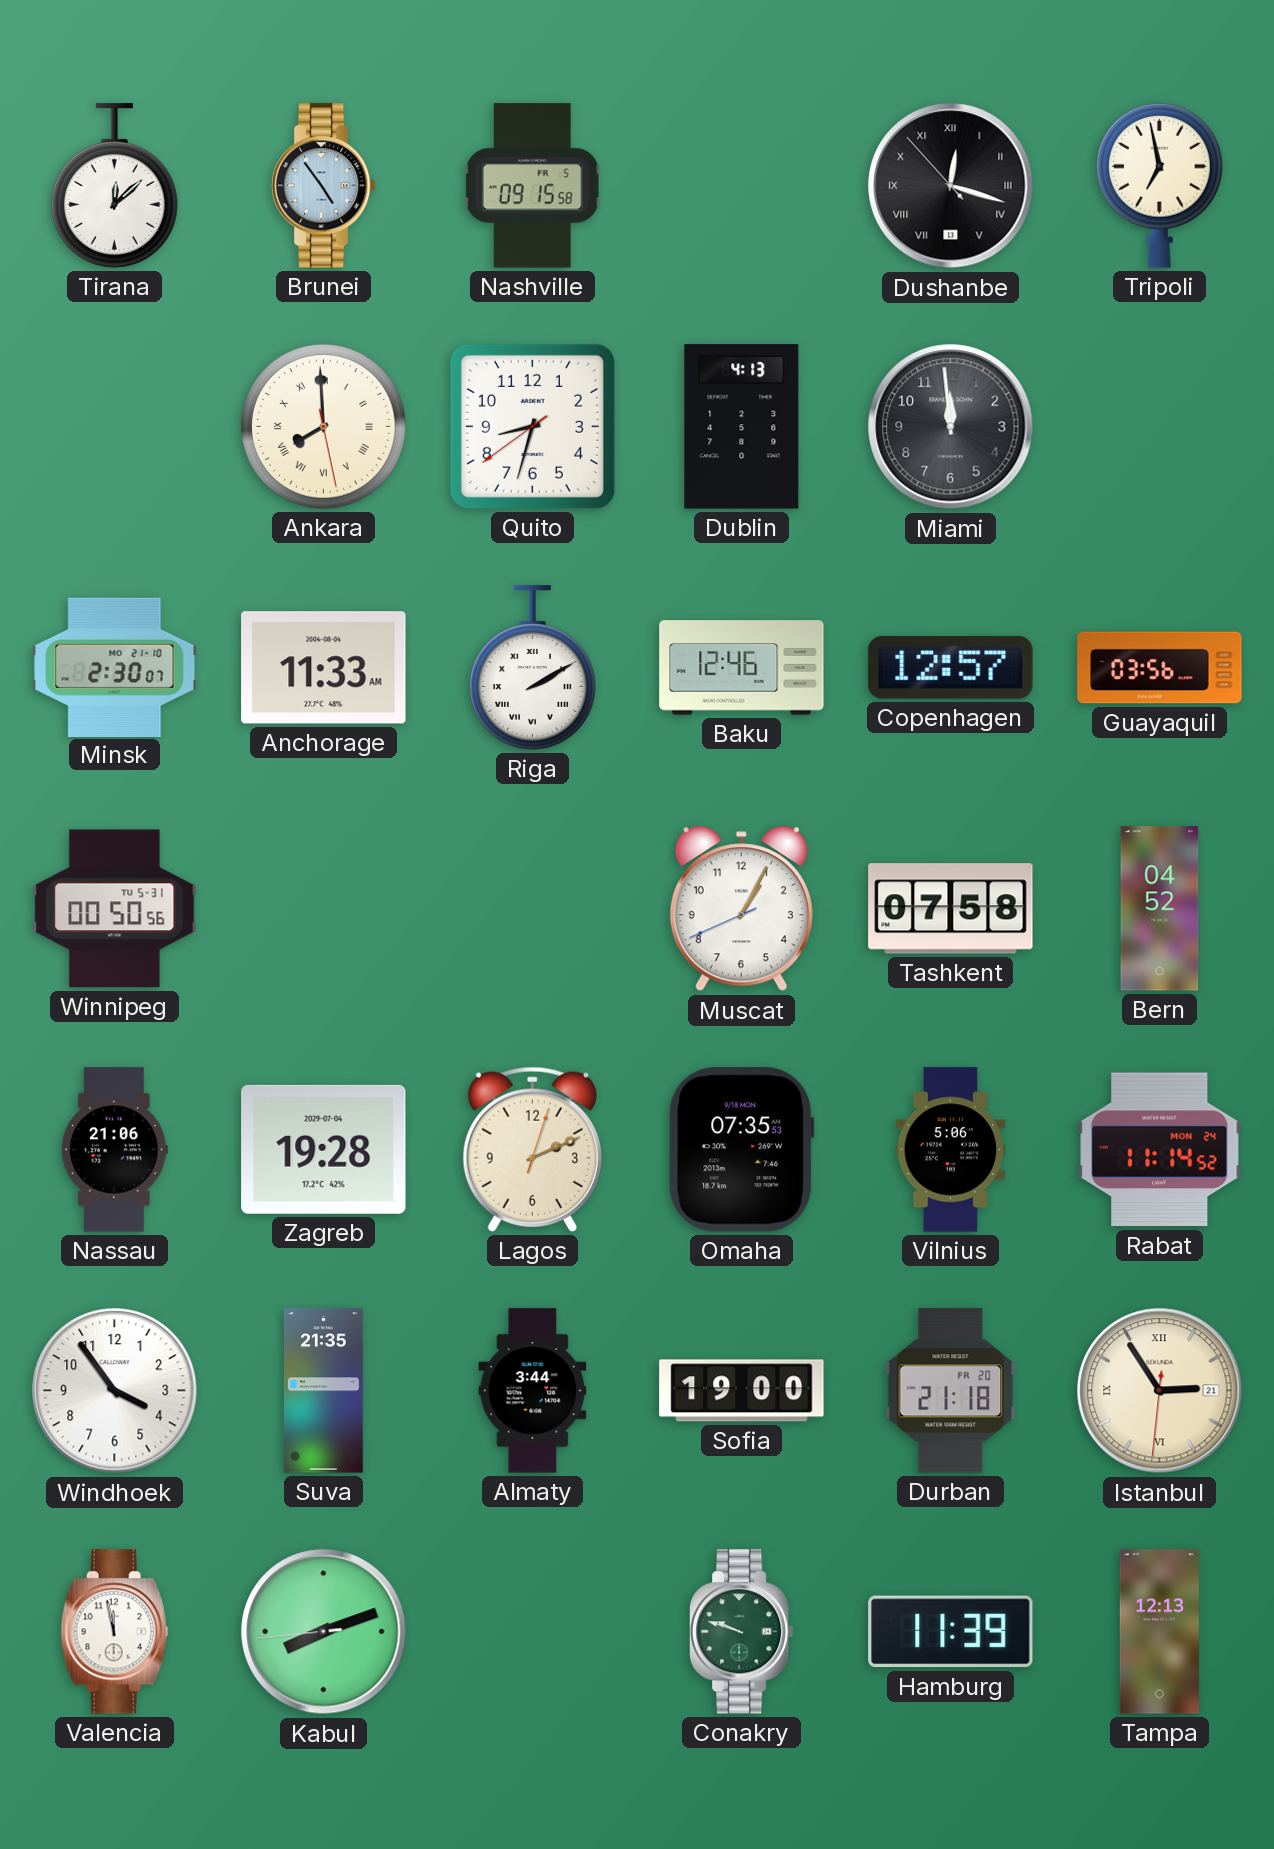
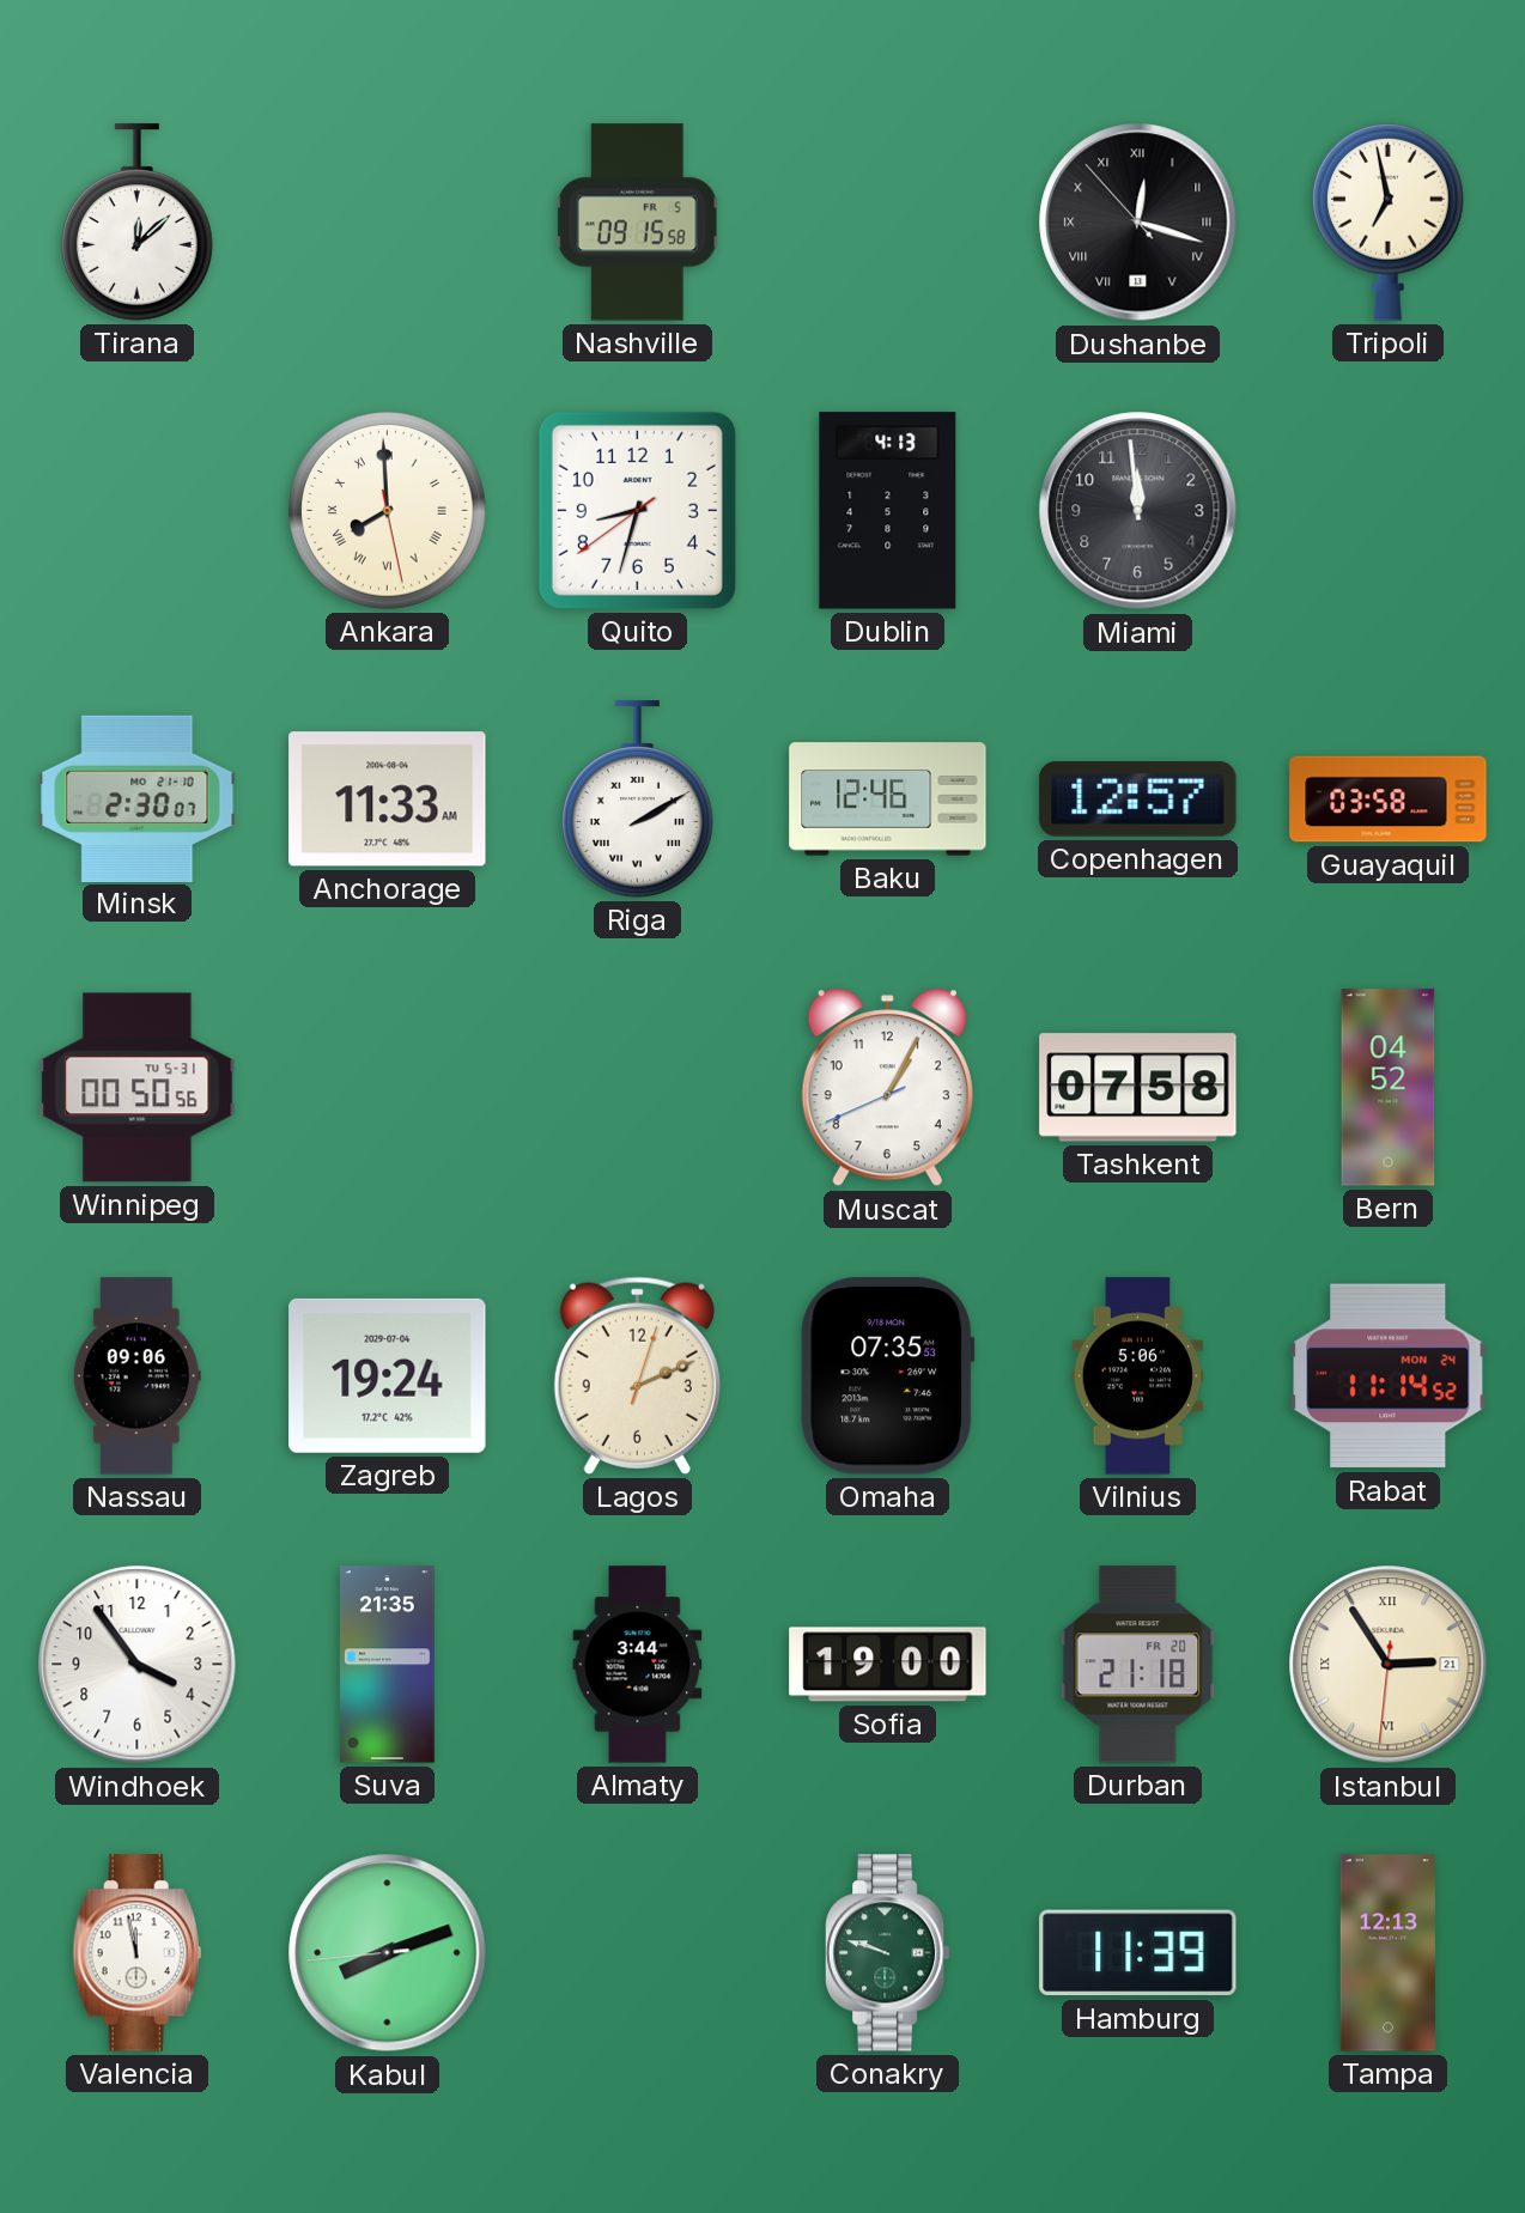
Brunei: 4:54 -> none (323, 186)
Guayaquil: 03:56 -> 03:58 (1389, 800)
Nassau: 21:06 -> 09:06 (136, 1376)
Zagreb: 19:28 -> 19:24 (388, 1375)
